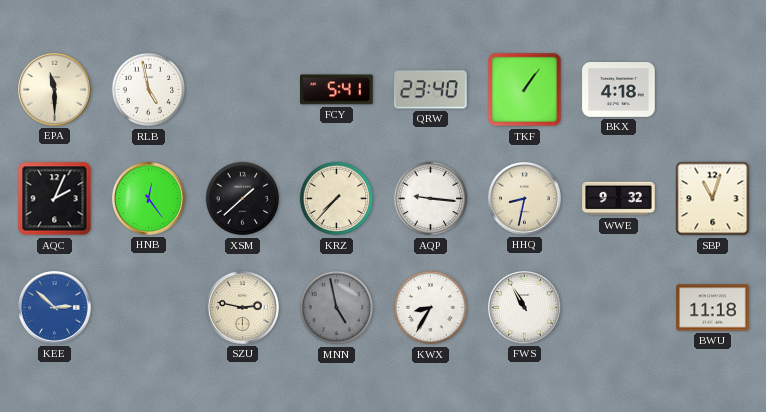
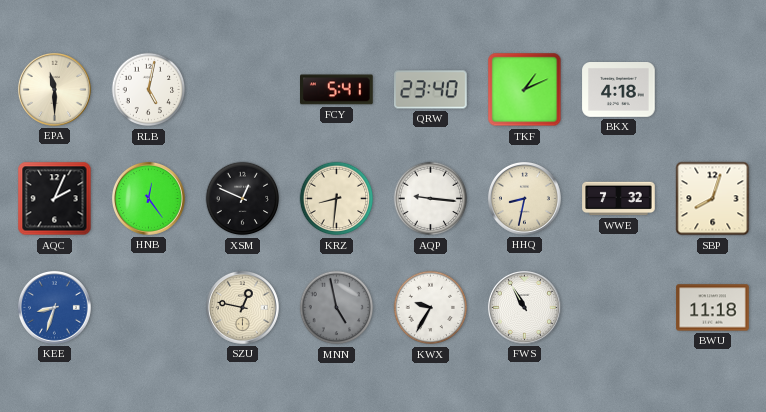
RLB: 4:58 -> 5:02 (149, 90)
TKF: 1:06 -> 1:11 (525, 90)
XSM: 1:38 -> 12:49 (243, 199)
KRZ: 7:37 -> 8:31 (337, 199)
WWE: 9:32 -> 7:32 (619, 199)
SBP: 11:03 -> 8:03 (713, 199)
KEE: 2:52 -> 8:33 (54, 307)
SZU: 2:47 -> 12:47 (242, 307)
KWX: 8:35 -> 9:35 (431, 308)
